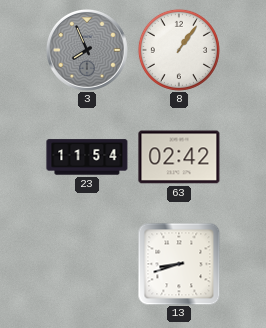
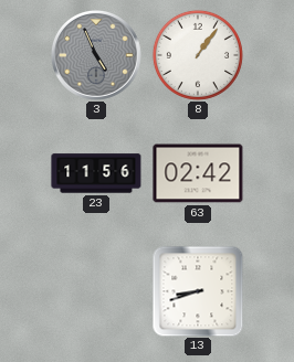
3: 7:56 -> 4:56 (96, 55)
23: 11:54 -> 11:56 (96, 173)
